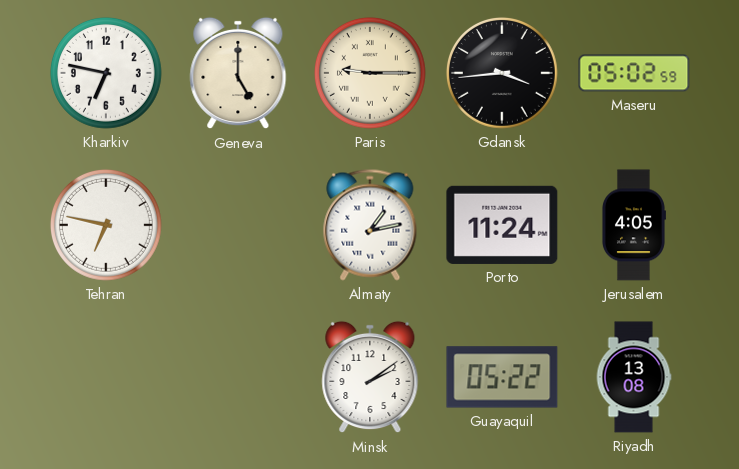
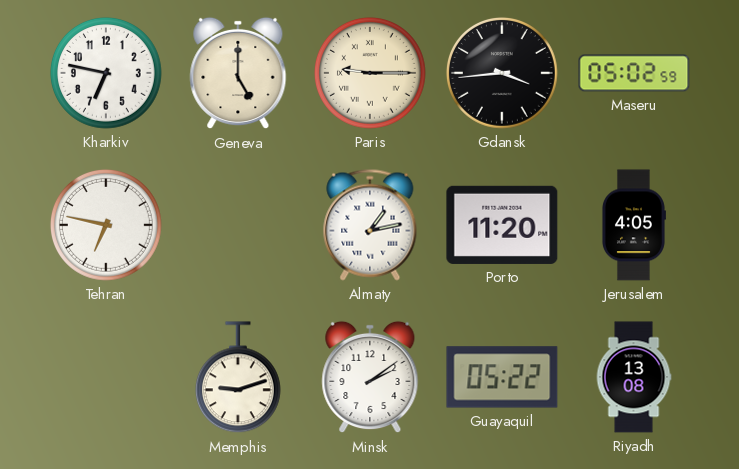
Porto: 11:24 -> 11:20 (502, 225)
Memphis: none -> 9:12 (238, 378)
